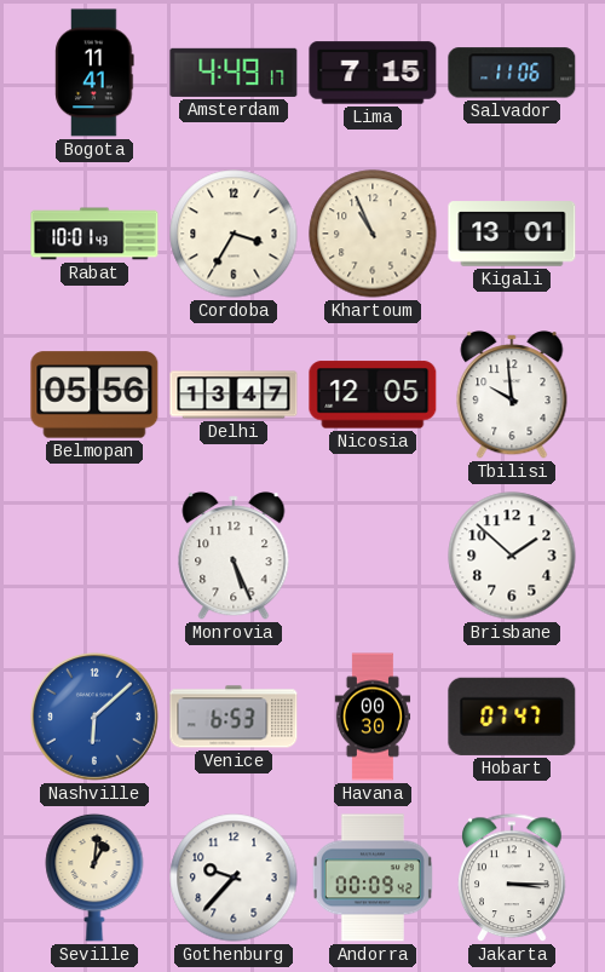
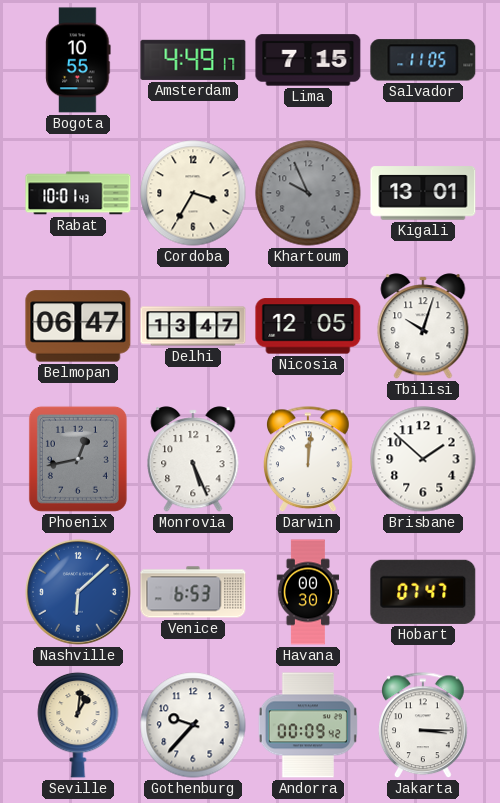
Bogota: 11:41 -> 10:55 (78, 60)
Salvador: 11:06 -> 11:05 (423, 60)
Khartoum: 10:56 -> 9:56 (308, 193)
Khartoum dial: cream -> grey (308, 193)
Belmopan: 05:56 -> 06:47 (78, 326)
Tbilisi: 9:59 -> 10:03 (423, 326)
Phoenix: none -> 12:43 (78, 459)
Darwin: none -> 12:01 (309, 460)
